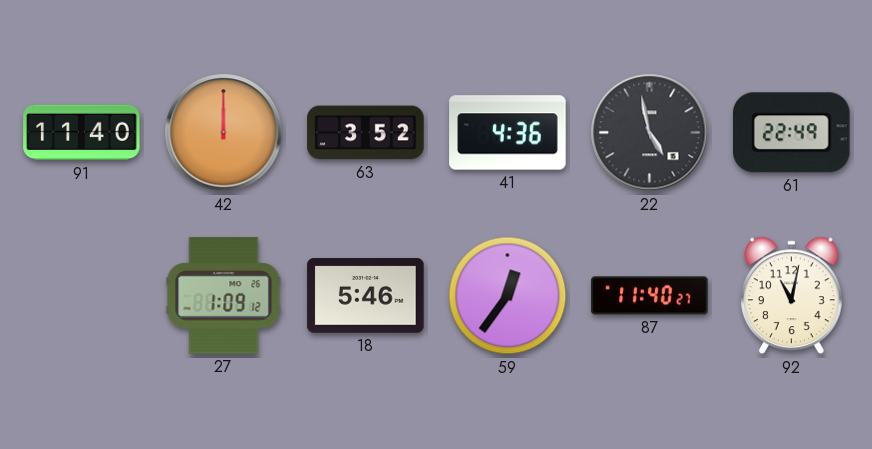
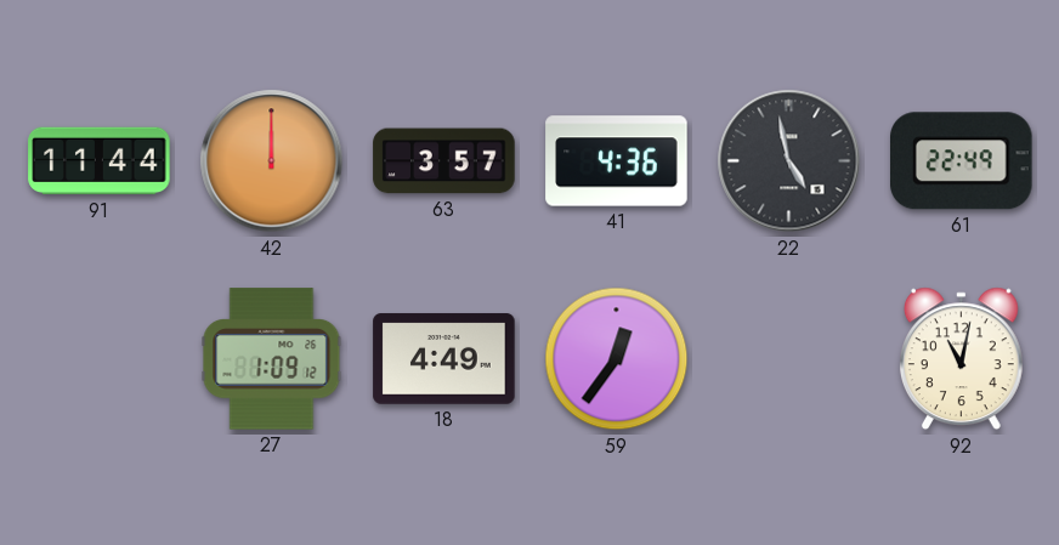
91: 11:40 -> 11:44 (100, 161)
63: 3:52 -> 3:57 (444, 161)
18: 5:46 -> 4:49 (444, 359)
87: 11:40 -> none (650, 296)
